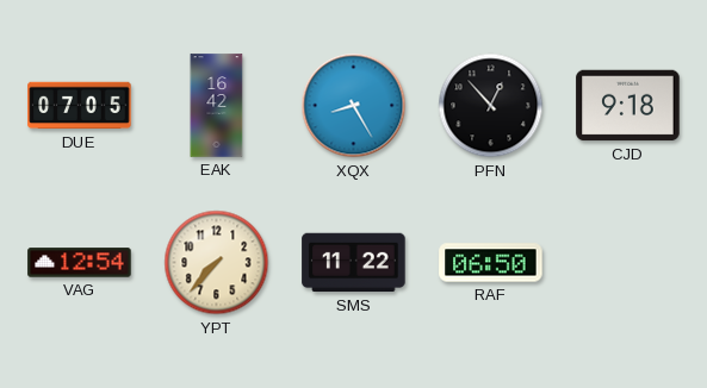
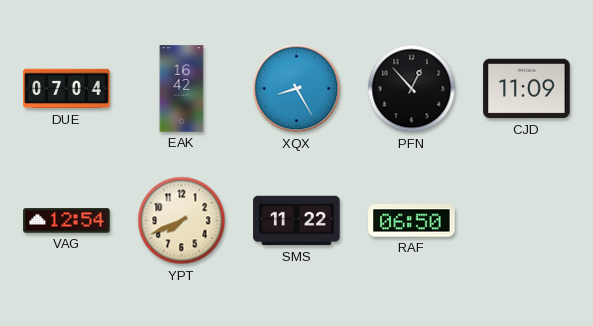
DUE: 07:05 -> 07:04 (67, 89)
CJD: 9:18 -> 11:09 (527, 89)
YPT: 7:37 -> 7:41 (182, 221)
